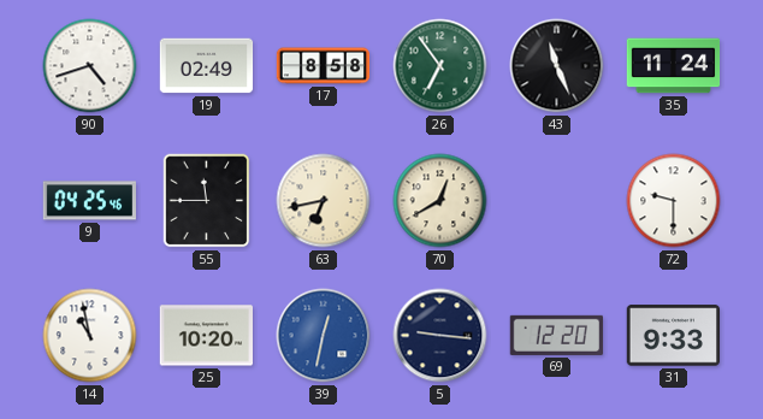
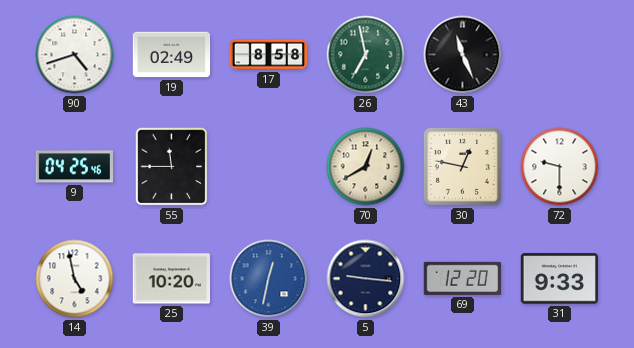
26: 6:54 -> 6:58 (366, 55)
35: 11:24 -> none (674, 66)
63: 6:43 -> none (324, 201)
30: none -> 12:47 (462, 166)
14: 10:58 -> 4:58 (75, 279)
